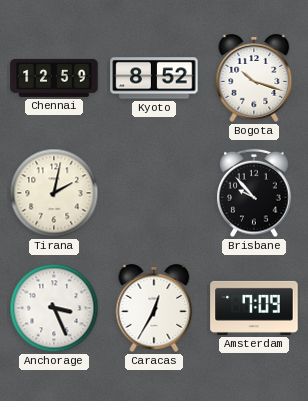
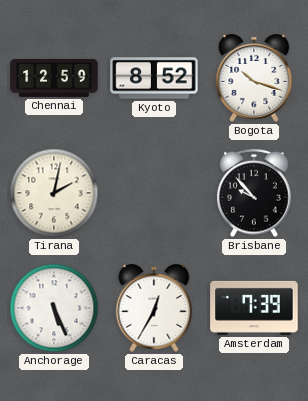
Anchorage: 3:26 -> 5:26 (54, 308)
Amsterdam: 7:09 -> 7:39 (254, 308)
